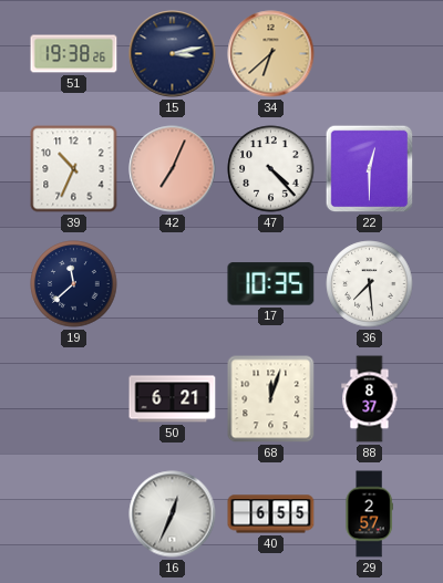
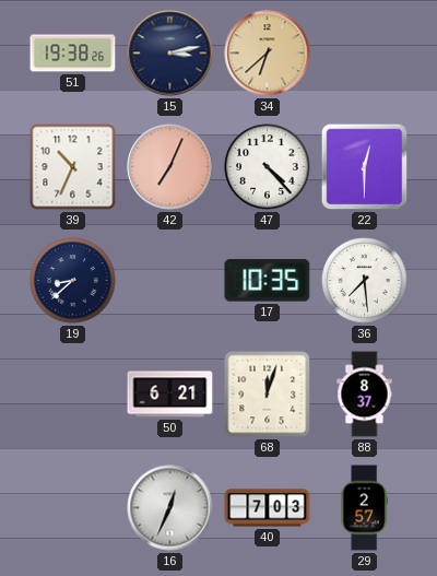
19: 11:38 -> 8:38 (73, 281)
40: 6:55 -> 7:03 (268, 508)
